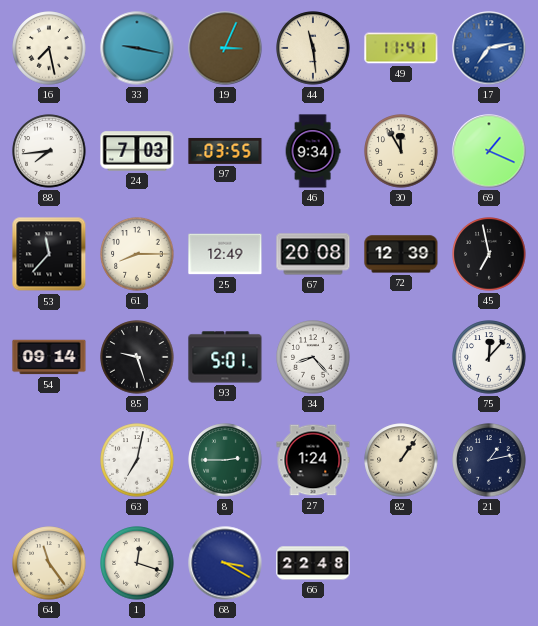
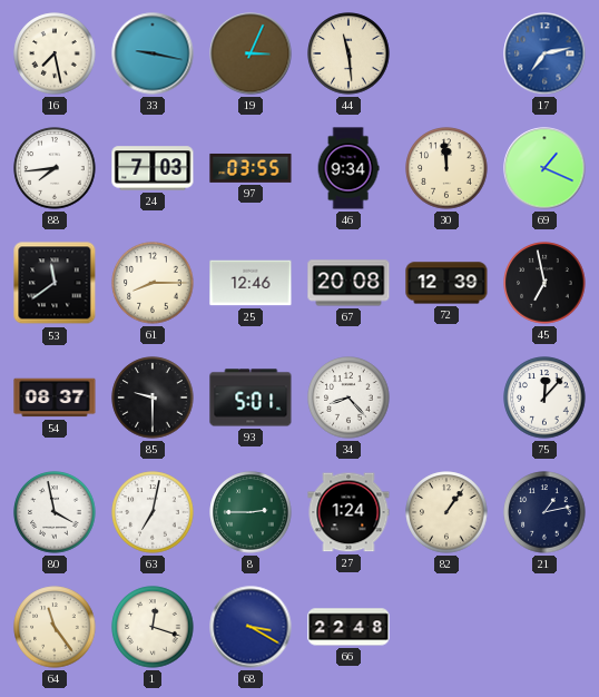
49: 11:41 -> none (401, 48)
30: 11:55 -> 11:59 (446, 168)
53: 11:37 -> 11:39 (55, 283)
25: 12:49 -> 12:46 (251, 283)
54: 09:14 -> 08:37 (55, 397)
85: 9:27 -> 9:30 (153, 397)
80: none -> 3:58 (55, 512)
